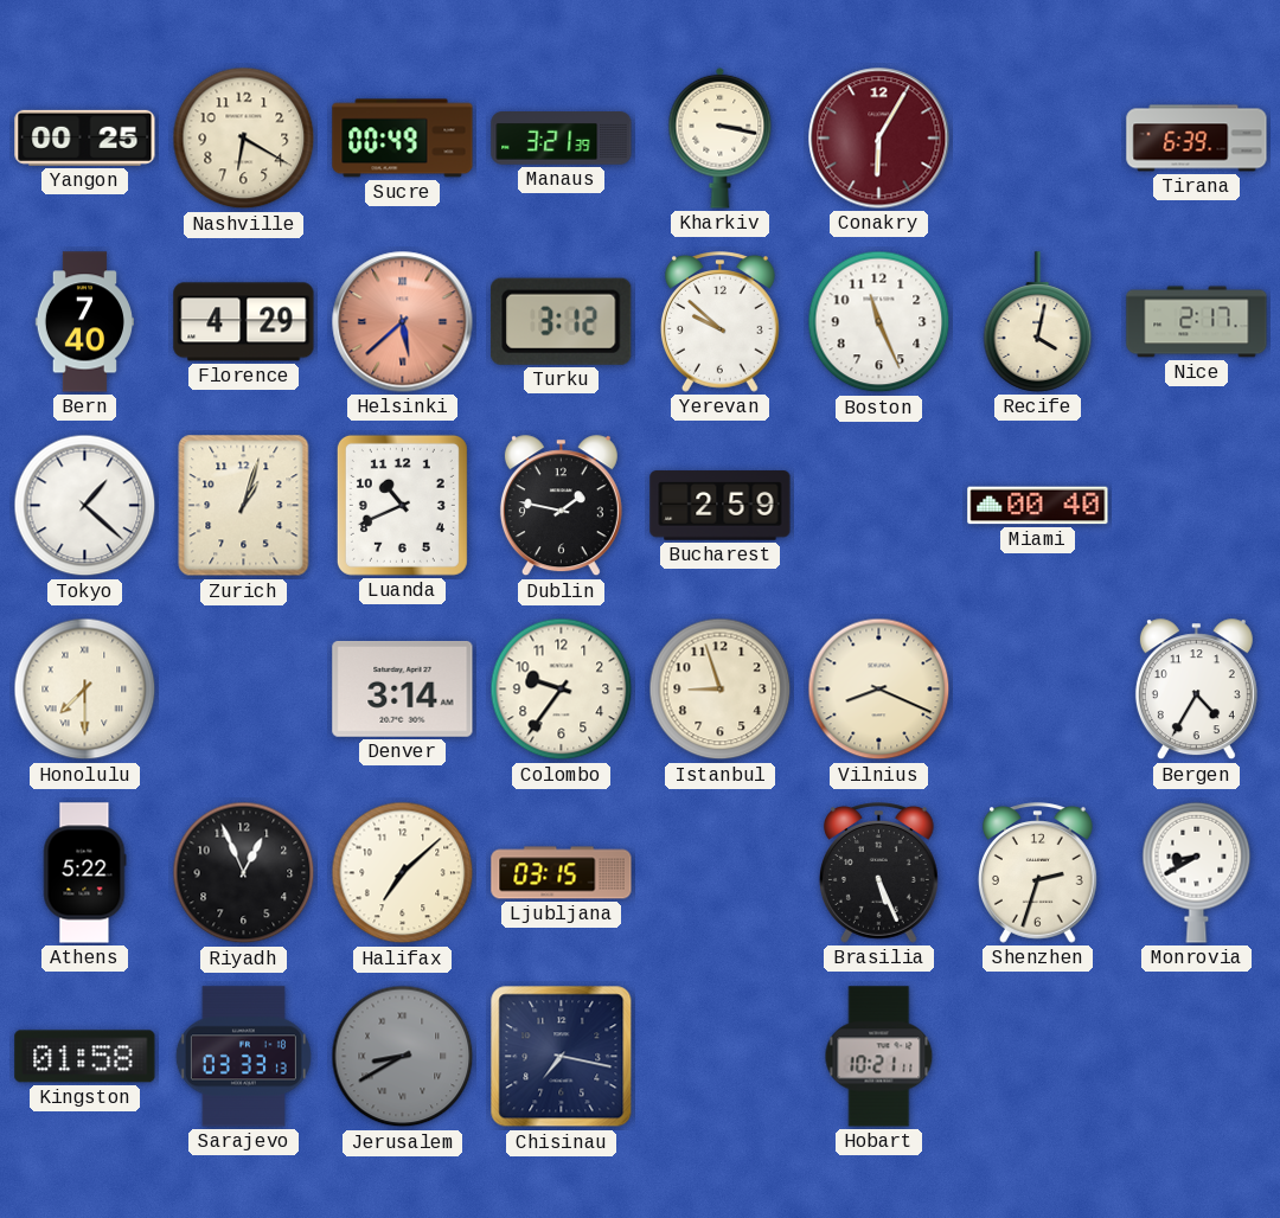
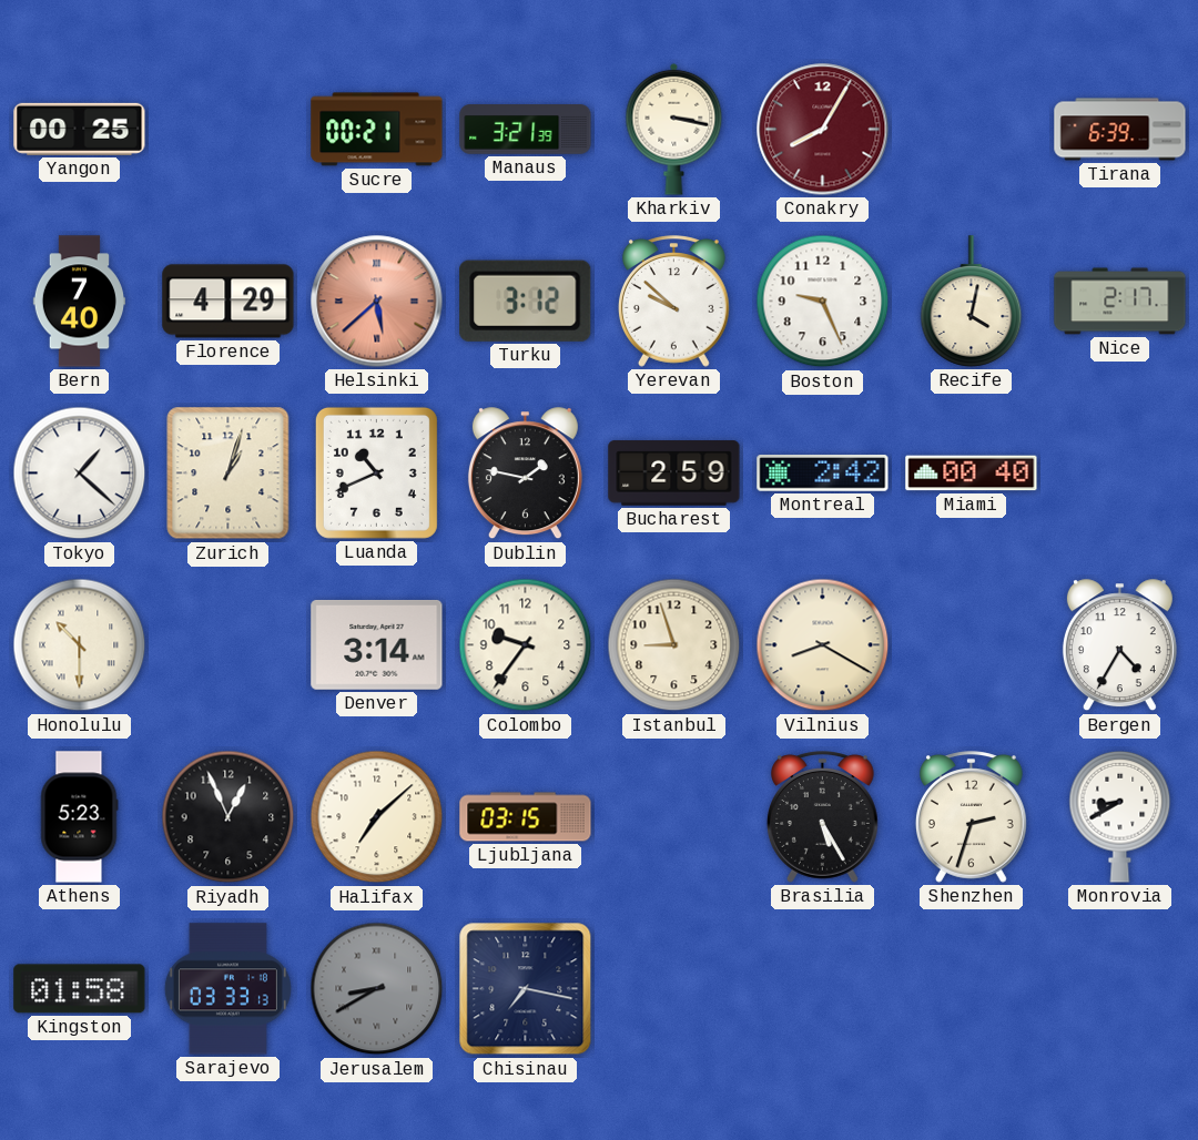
Nashville: 6:20 -> none (244, 139)
Sucre: 00:49 -> 00:21 (377, 130)
Conakry: 6:05 -> 8:05 (823, 130)
Boston: 11:26 -> 9:26 (823, 302)
Montreal: none -> 2:42 (823, 474)
Honolulu: 7:30 -> 10:30 (80, 645)
Vilnius: 8:19 -> 8:20 (823, 645)
Athens: 5:22 -> 5:23 (79, 817)
Brasilia: 5:26 -> 5:25 (822, 817)
Hobart: 10:21 -> none (879, 1057)
